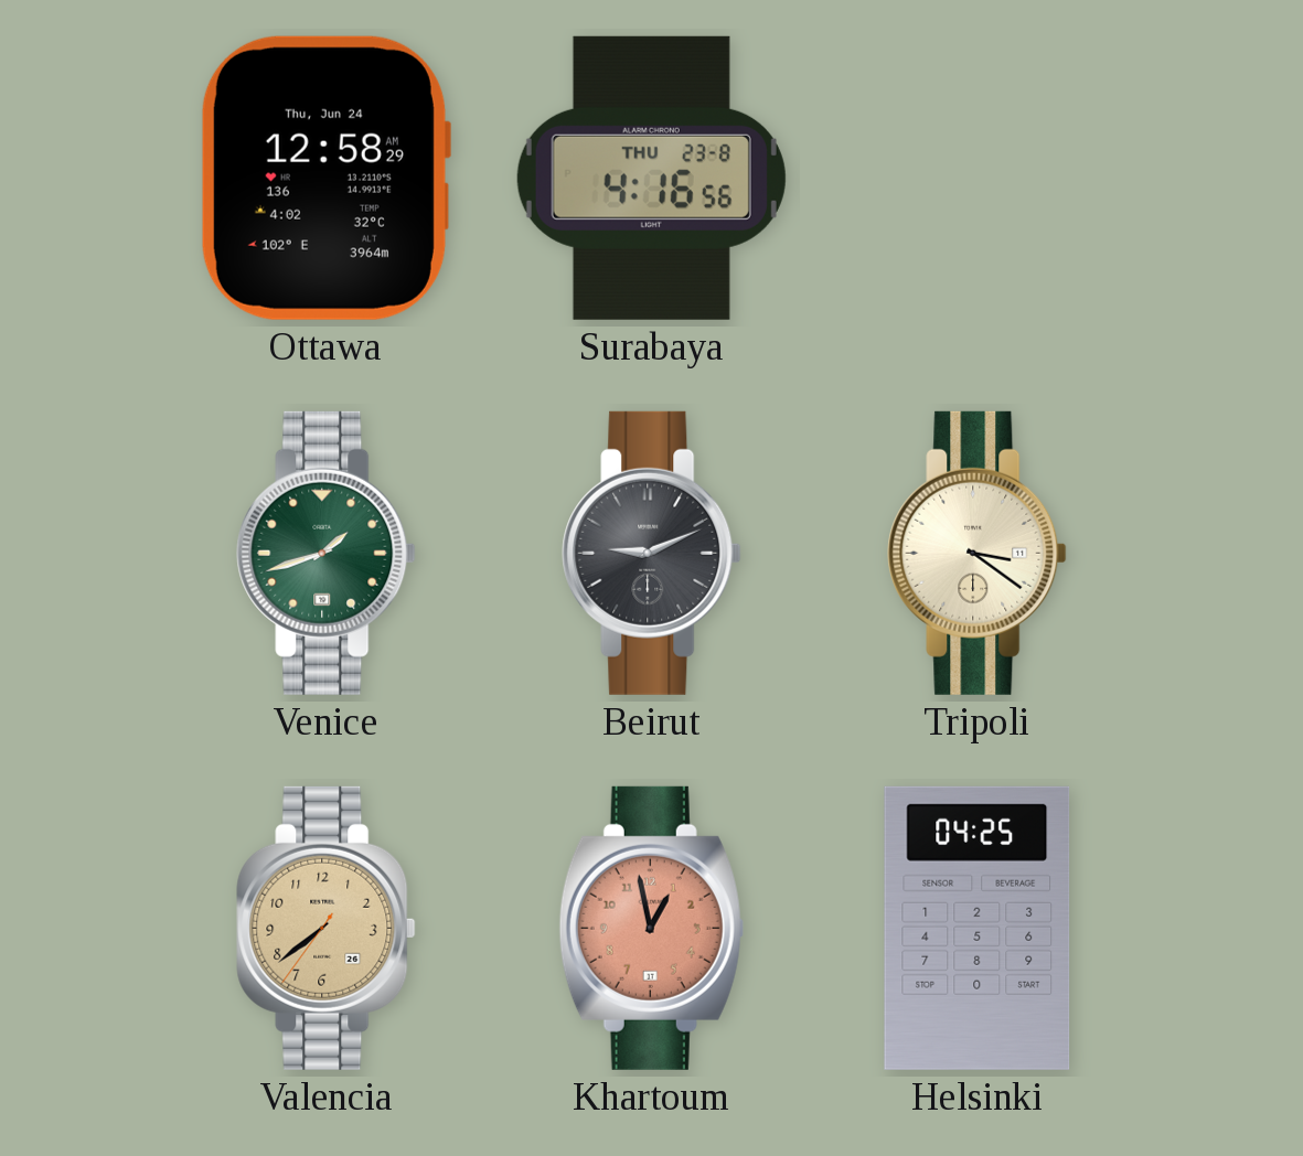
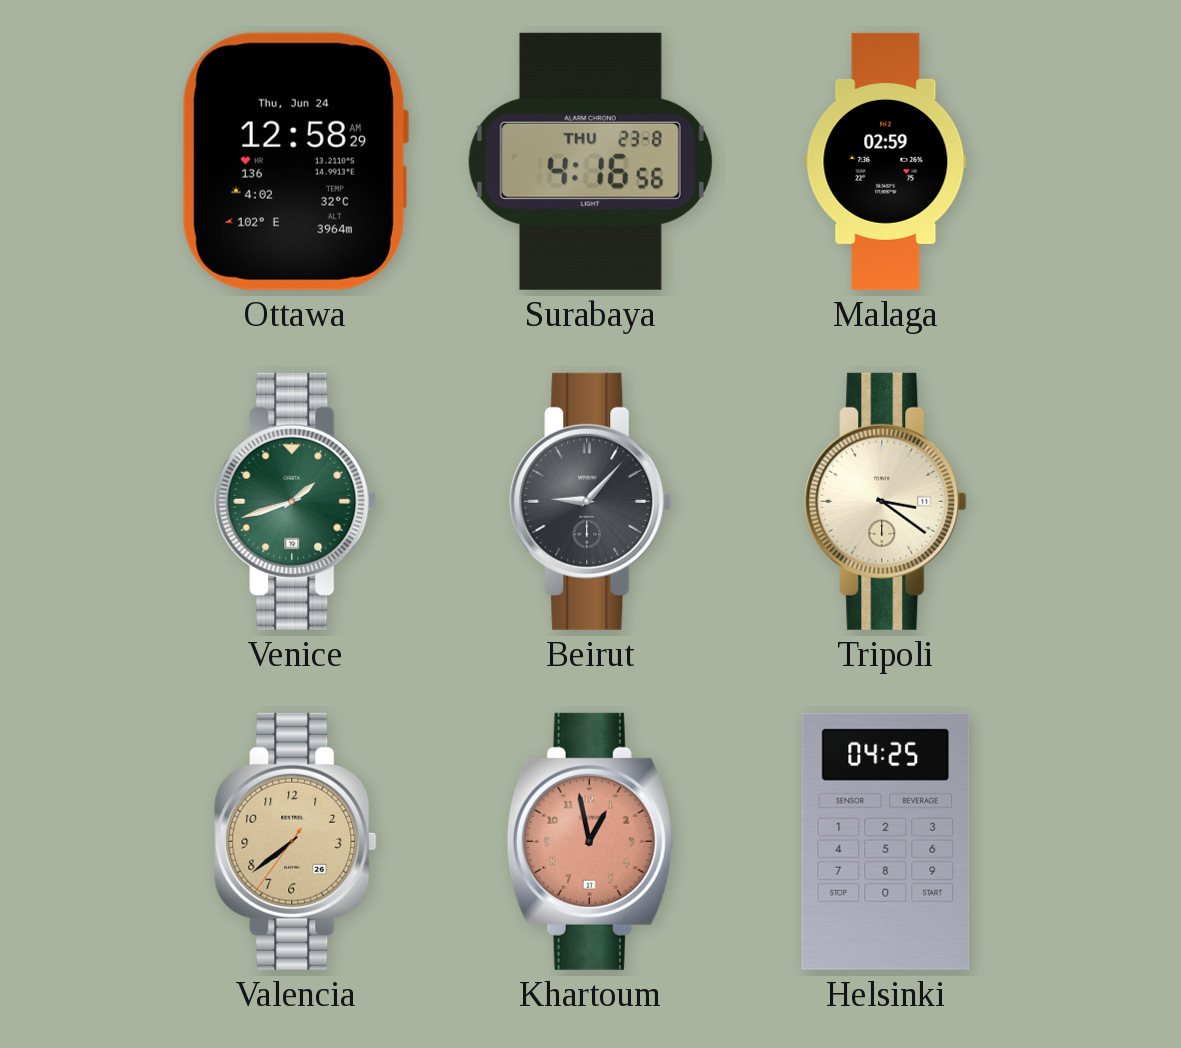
Malaga: none -> 02:59 (886, 161)
Beirut: 9:11 -> 9:07 (591, 501)
